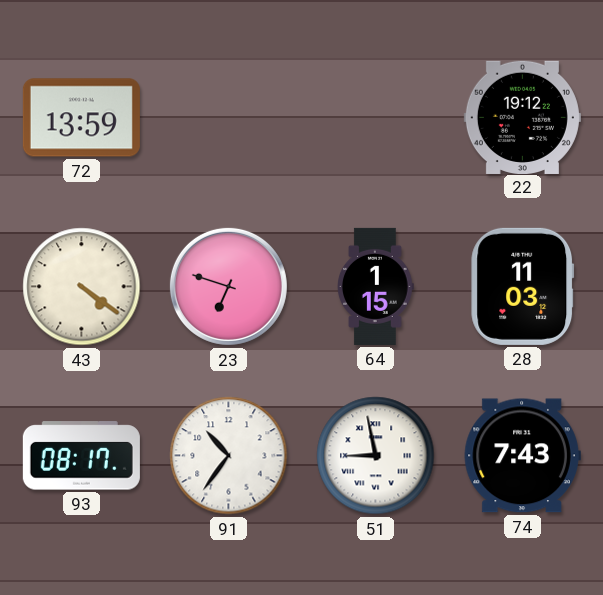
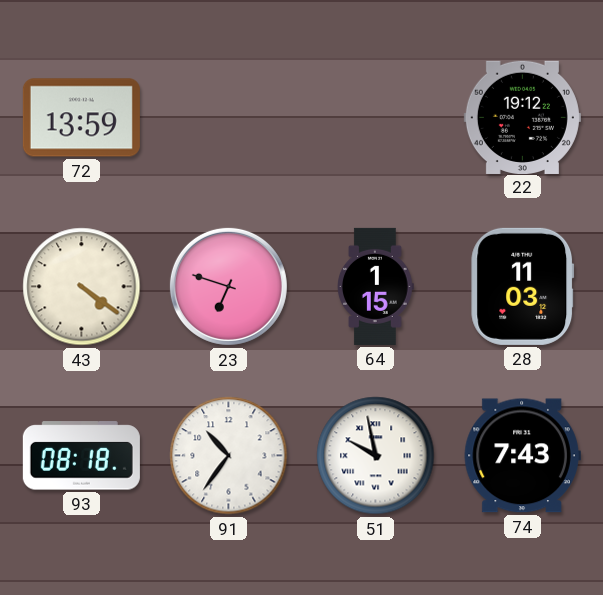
93: 08:17 -> 08:18 (81, 456)
51: 8:58 -> 9:58 (376, 456)
